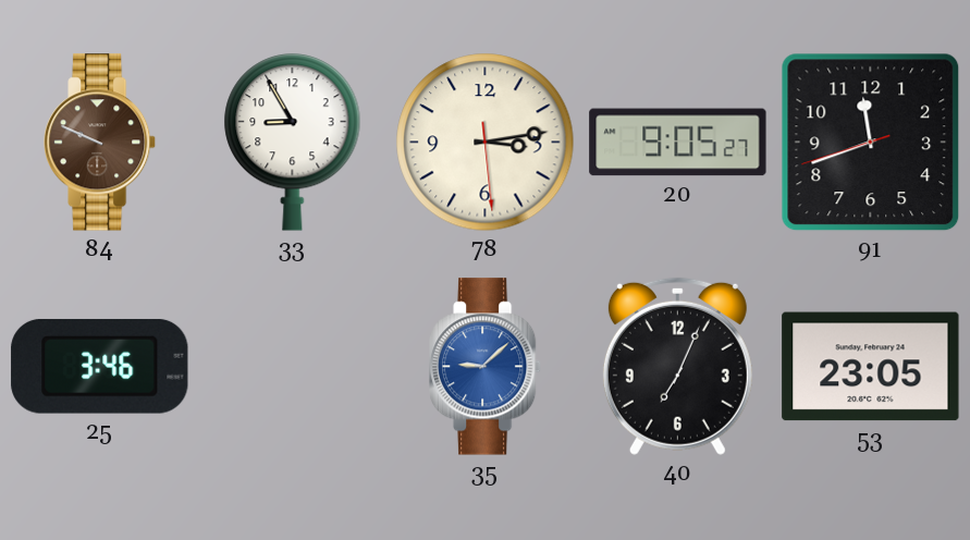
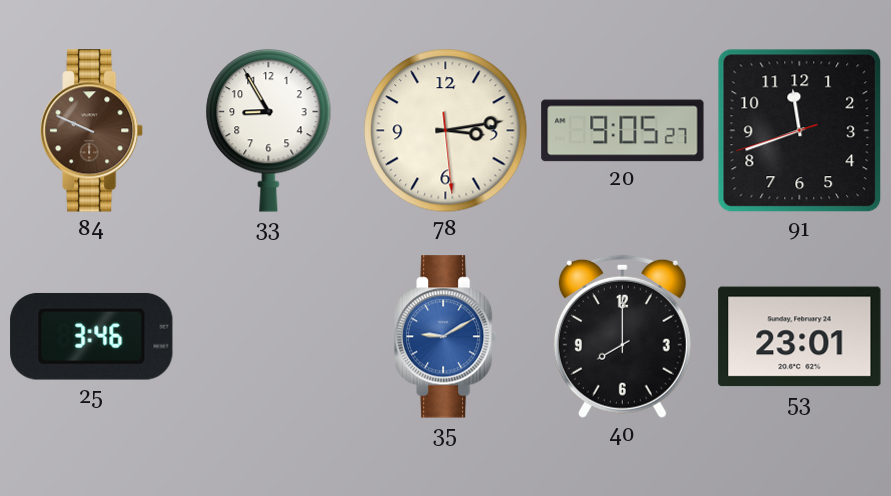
35: 9:08 -> 9:10 (447, 337)
40: 7:04 -> 8:00 (622, 336)
53: 23:05 -> 23:01 (800, 337)
